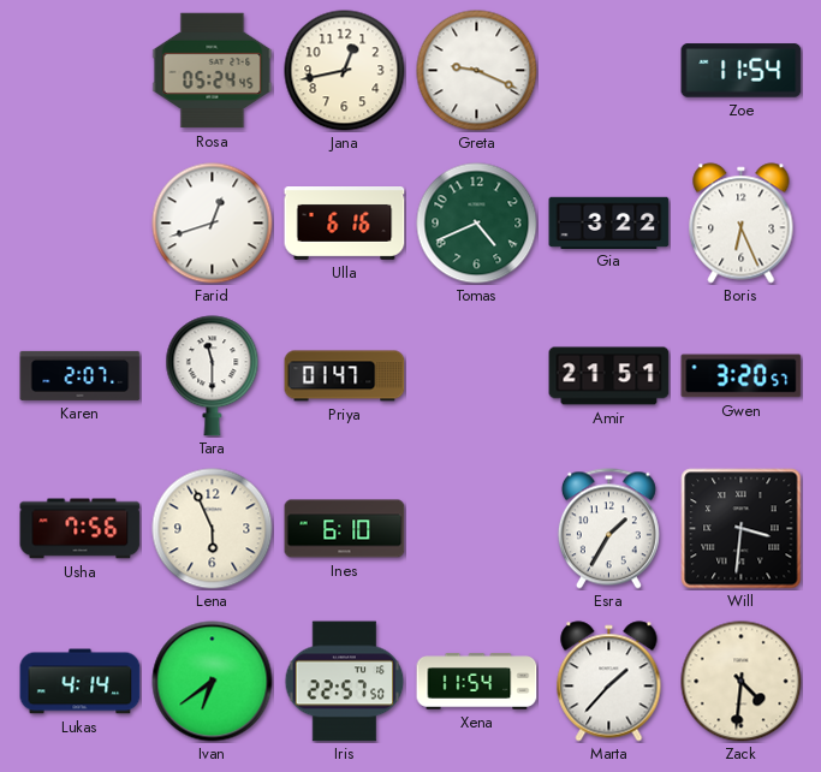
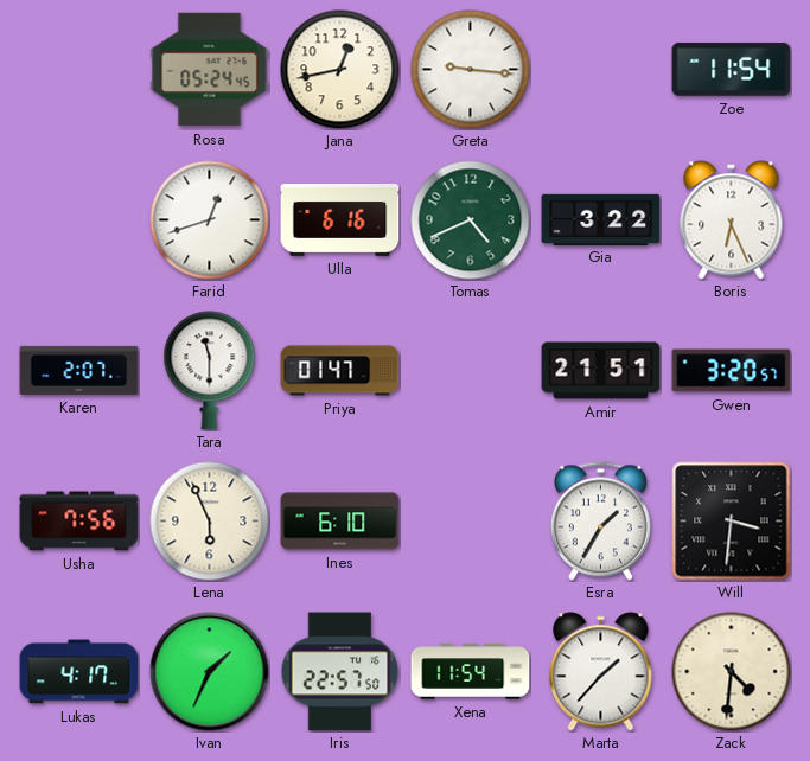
Greta: 9:19 -> 9:16 (471, 70)
Lukas: 4:14 -> 4:17 (79, 672)
Ivan: 6:39 -> 1:34 (210, 672)
